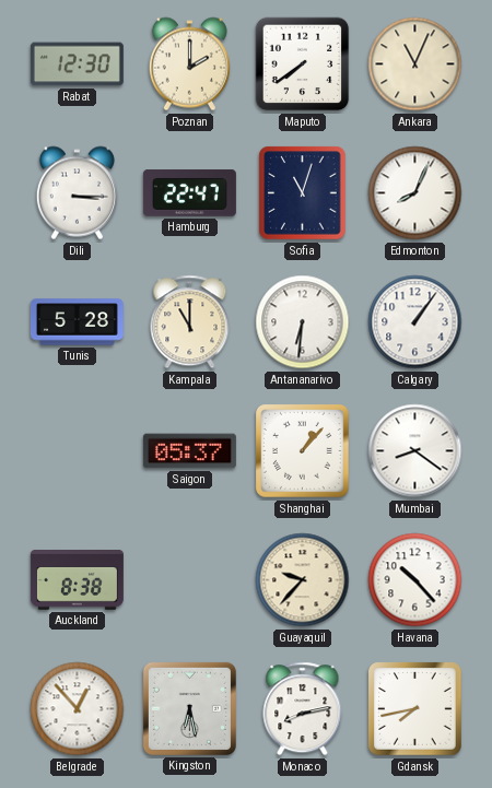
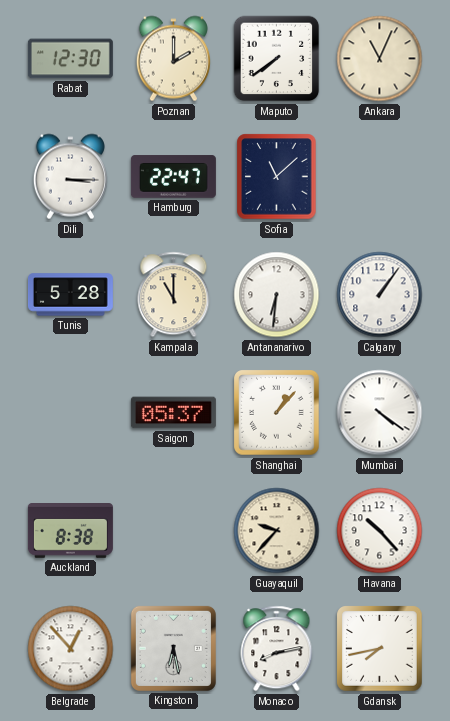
Sofia: 11:03 -> 11:08 (277, 177)
Edmonton: 8:04 -> none (415, 193)
Mumbai: 8:21 -> 4:21 (380, 413)
